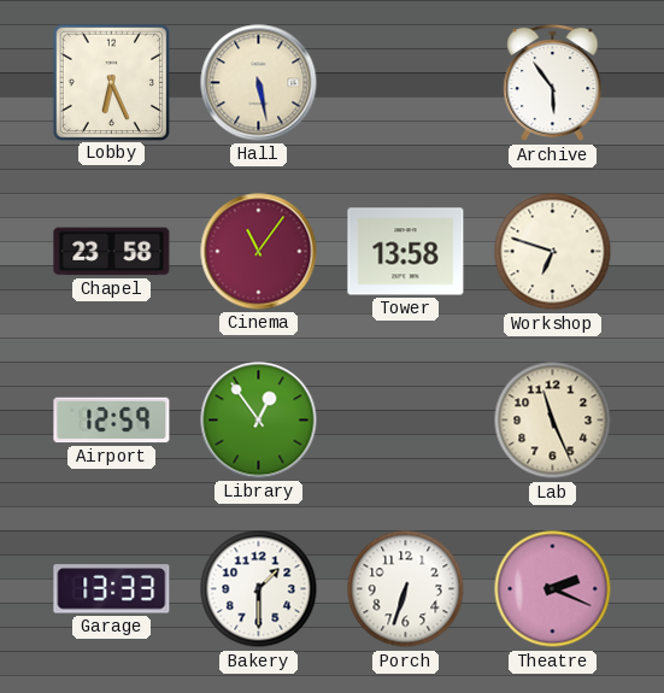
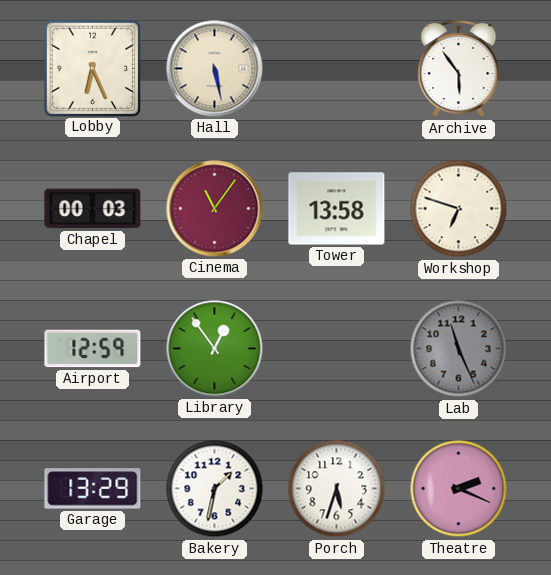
Chapel: 23:58 -> 00:03 (93, 209)
Lab dial: cream -> grey (459, 349)
Garage: 13:33 -> 13:29 (93, 489)
Bakery: 1:30 -> 1:32 (215, 489)
Porch: 6:33 -> 5:33 (337, 489)
